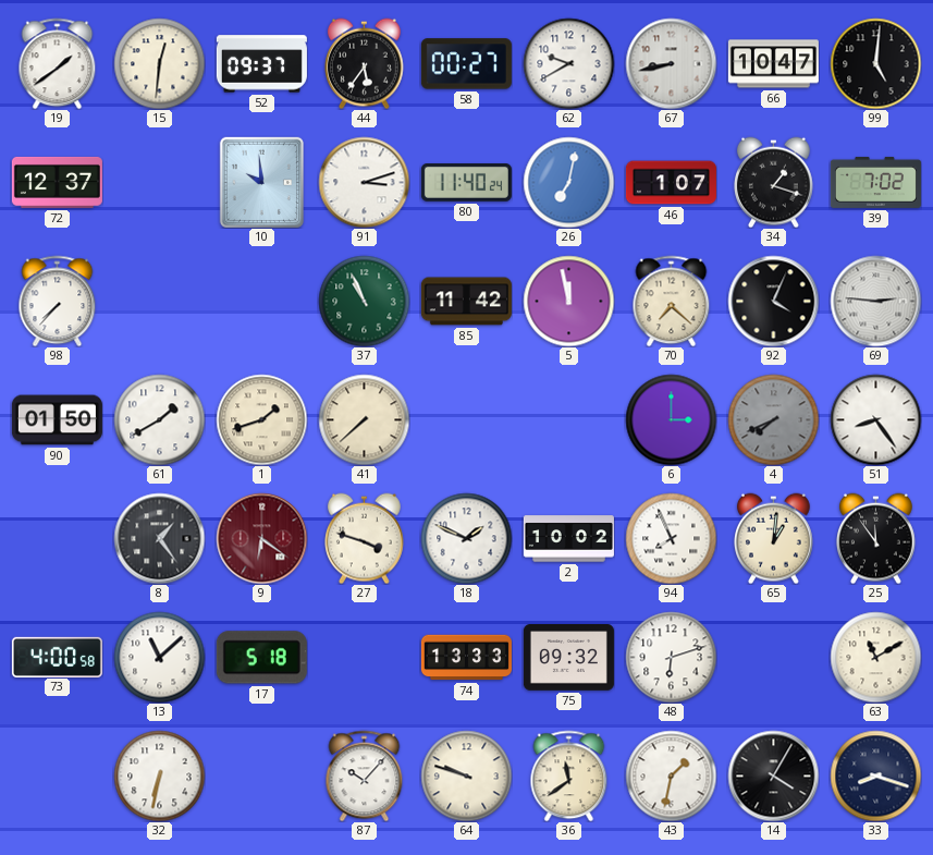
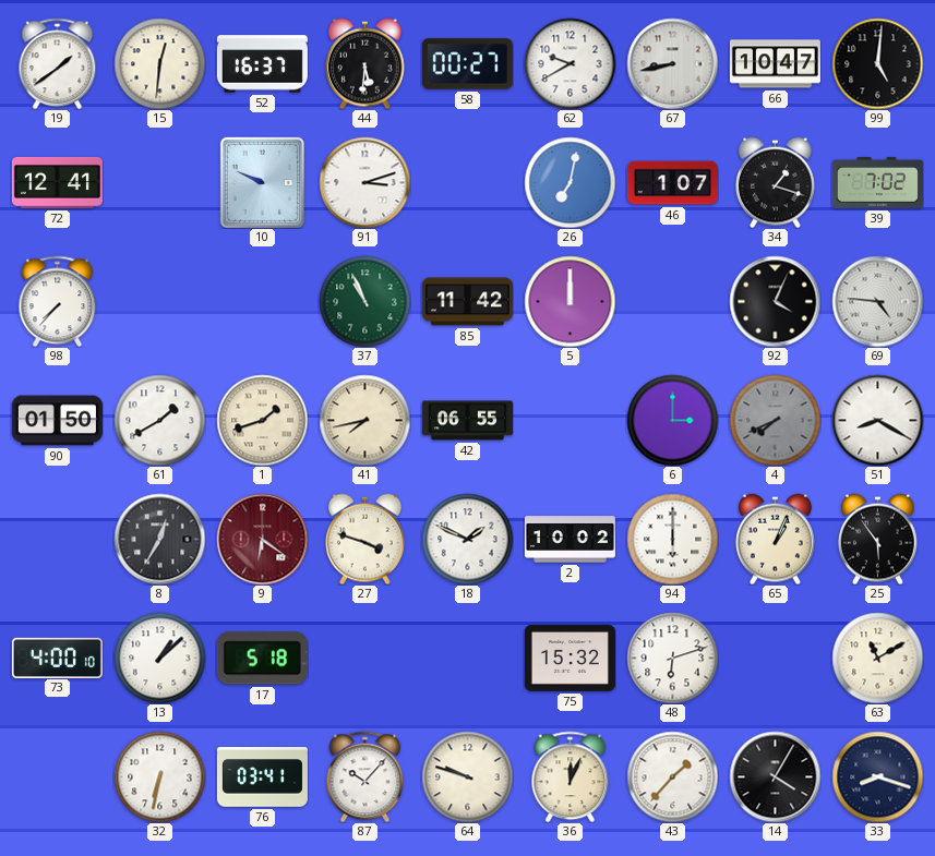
52: 09:37 -> 16:37 (262, 64)
44: 5:36 -> 5:31 (365, 63)
72: 12:37 -> 12:41 (57, 182)
10: 9:59 -> 9:49 (262, 182)
80: 11:40 -> none (466, 183)
5: 11:58 -> 12:00 (570, 301)
70: 7:22 -> none (672, 301)
69: 2:46 -> 4:46 (877, 301)
41: 7:38 -> 7:43 (364, 420)
42: none -> 06:55 (467, 421)
51: 8:24 -> 8:20 (877, 420)
8: 1:24 -> 12:35 (159, 539)
94: 7:56 -> 6:00 (672, 539)
65: 1:01 -> 1:04 (776, 539)
25: 11:54 -> 5:54 (878, 539)
73: 4:00:58 -> 4:00:10 (57, 658)
13: 11:08 -> 1:08 (159, 658)
74: 13:33 -> none (466, 658)
75: 09:32 -> 15:32 (570, 659)
76: none -> 03:41 (262, 777)
36: 11:39 -> 12:04 (571, 776)
43: 1:32 -> 1:37 (672, 776)
